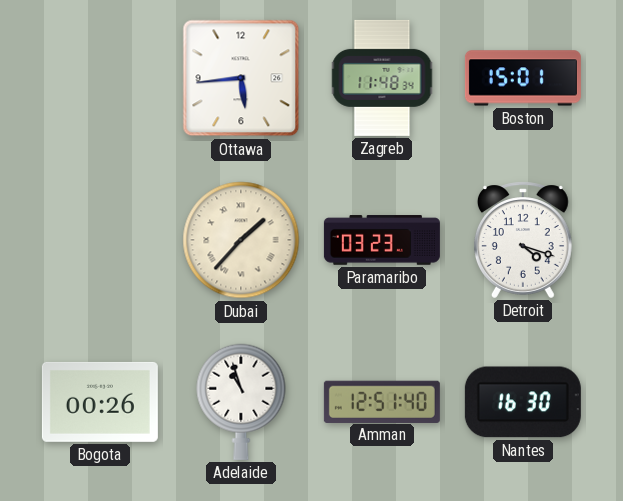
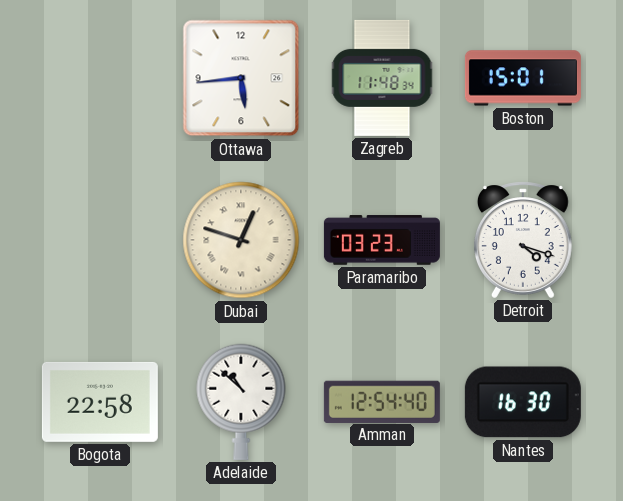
Dubai: 1:37 -> 12:48 (241, 240)
Bogota: 00:26 -> 22:58 (100, 402)
Adelaide: 10:57 -> 10:52 (241, 402)
Amman: 12:51 -> 12:54 (382, 401)
